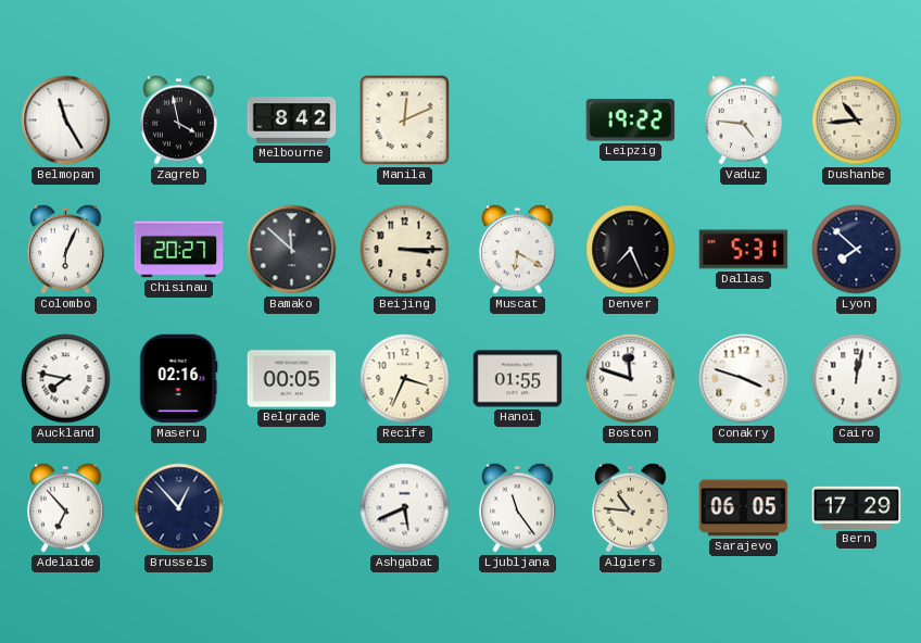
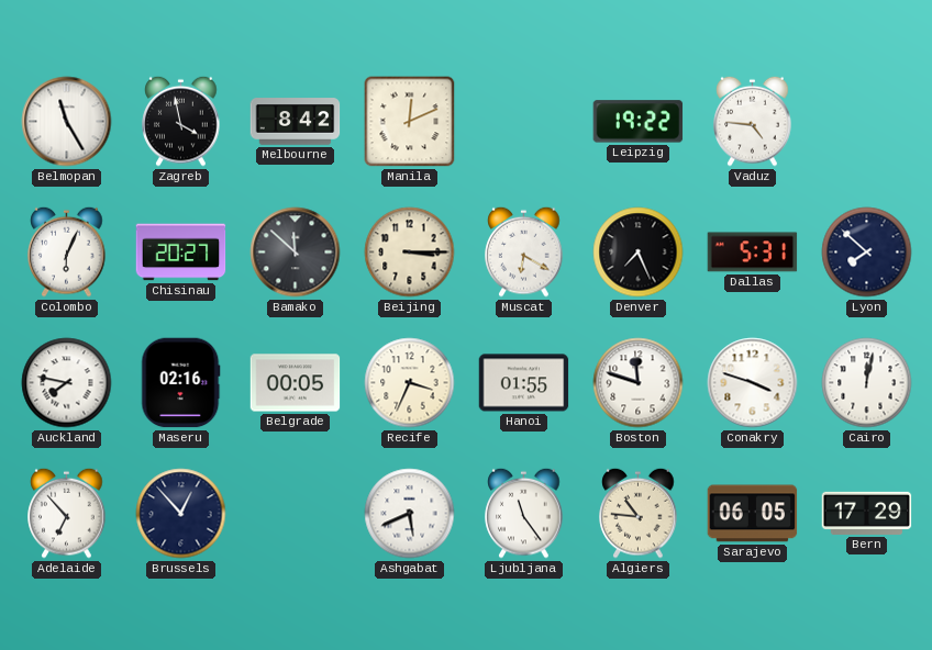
Dushanbe: 10:44 -> none (857, 121)
